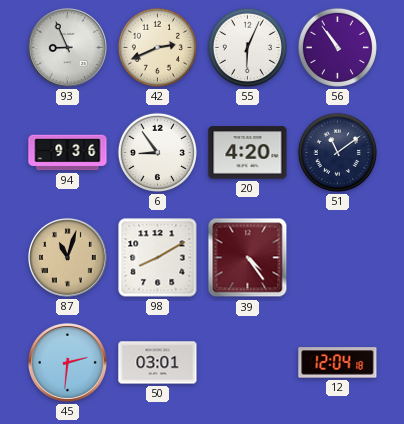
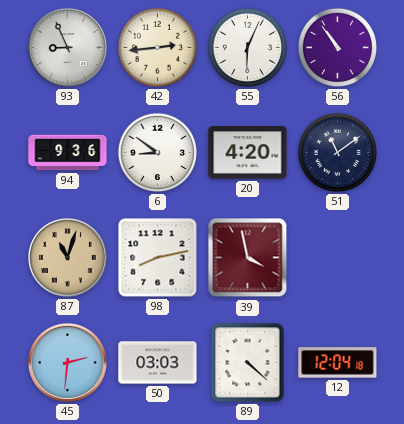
42: 2:41 -> 2:44 (157, 47)
6: 8:54 -> 8:51 (157, 152)
98: 8:10 -> 8:13 (158, 258)
39: 4:24 -> 3:58 (248, 258)
50: 03:01 -> 03:03 (158, 363)
89: none -> 4:22 (248, 363)
